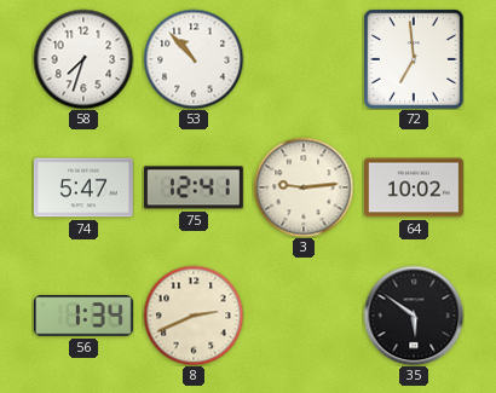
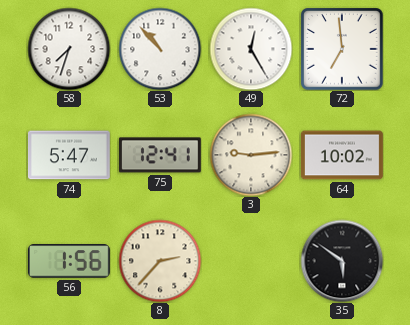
49: none -> 12:25 (251, 49)
56: 1:34 -> 1:56 (69, 261)
8: 2:41 -> 2:37 (160, 261)
